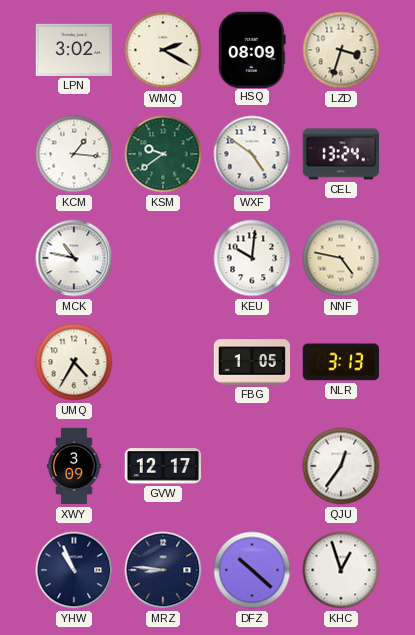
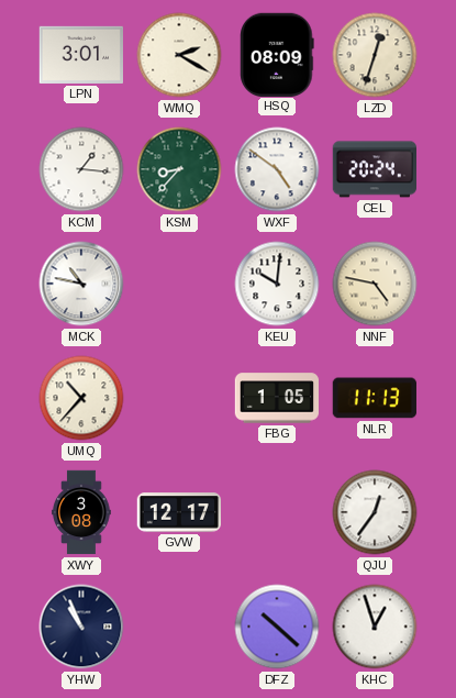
LPN: 3:02 -> 3:01 (80, 55)
LZD: 3:33 -> 12:33 (375, 55)
KSM: 9:39 -> 8:37 (179, 169)
CEL: 13:24 -> 20:24 (374, 169)
UMQ: 4:35 -> 10:37 (81, 398)
NLR: 3:13 -> 11:13 (375, 398)
XWY: 3:09 -> 3:08 (81, 512)
MRZ: 8:46 -> none (163, 570)
